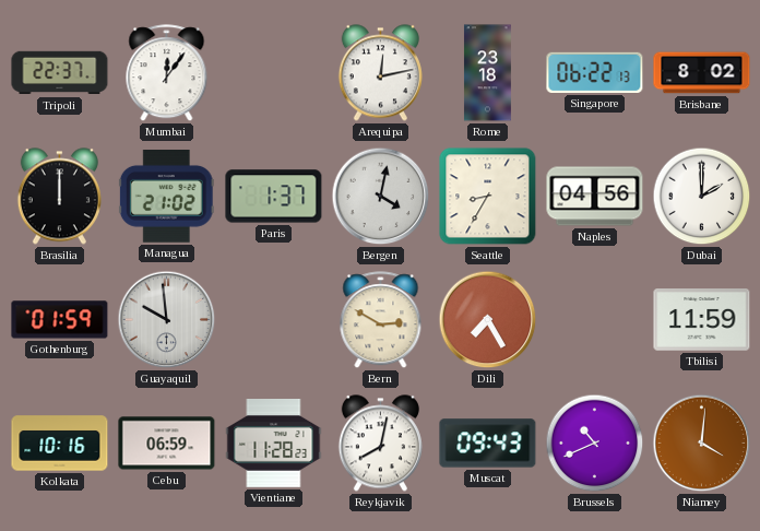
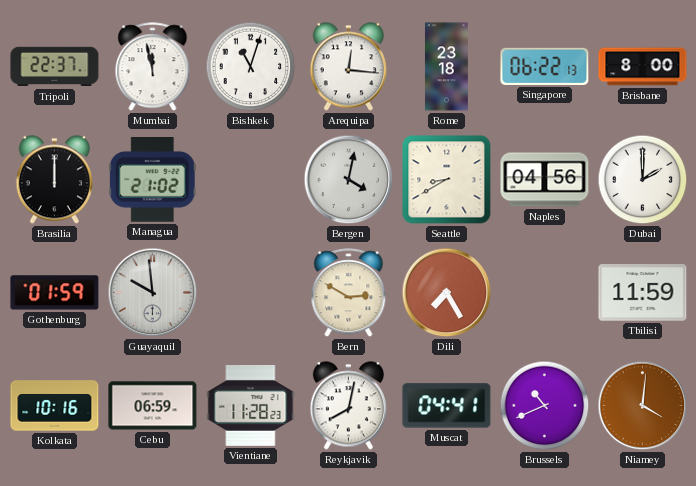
Mumbai: 12:06 -> 11:58 (153, 67)
Bishkek: none -> 11:03 (251, 67)
Arequipa: 12:13 -> 12:16 (348, 67)
Brisbane: 8:02 -> 8:00 (643, 67)
Paris: 1:37 -> none (274, 197)
Seattle: 8:35 -> 8:40 (447, 180)
Muscat: 09:43 -> 04:41 (447, 406)
